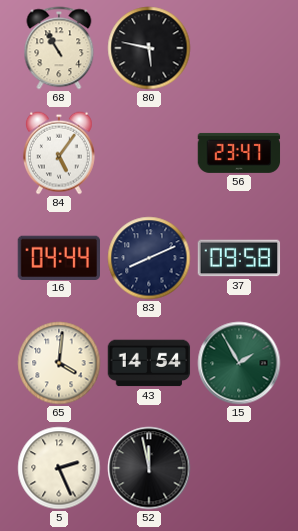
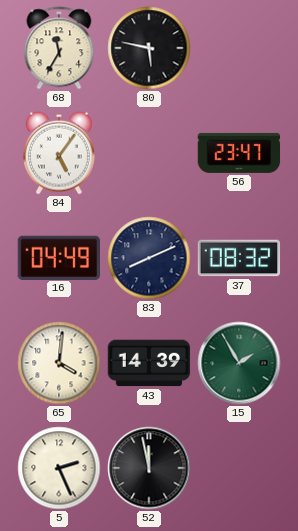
68: 10:55 -> 11:35 (59, 48)
16: 04:44 -> 04:49 (58, 257)
37: 09:58 -> 08:32 (239, 258)
43: 14:54 -> 14:39 (149, 363)
